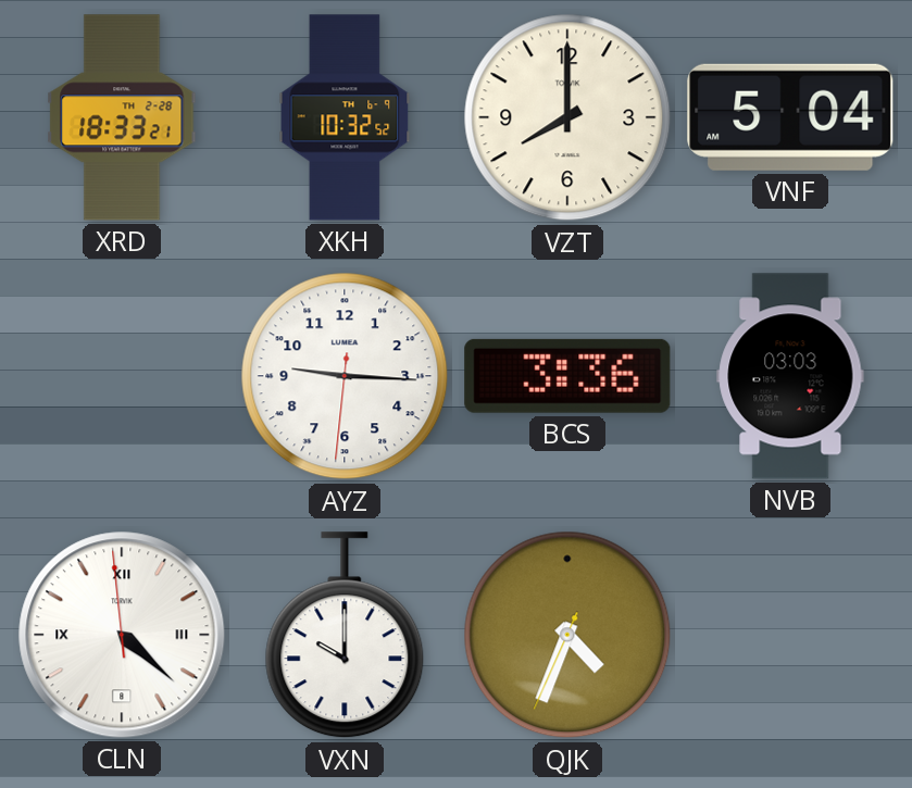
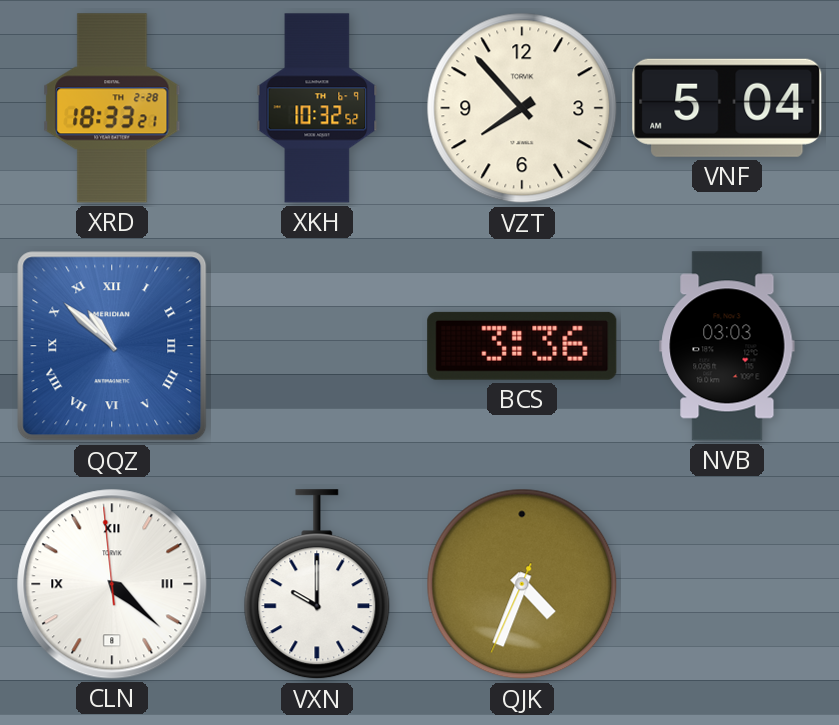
VZT: 8:00 -> 7:53 (522, 108)
QQZ: none -> 10:52 (112, 346)
AYZ: 9:15 -> none (345, 376)
